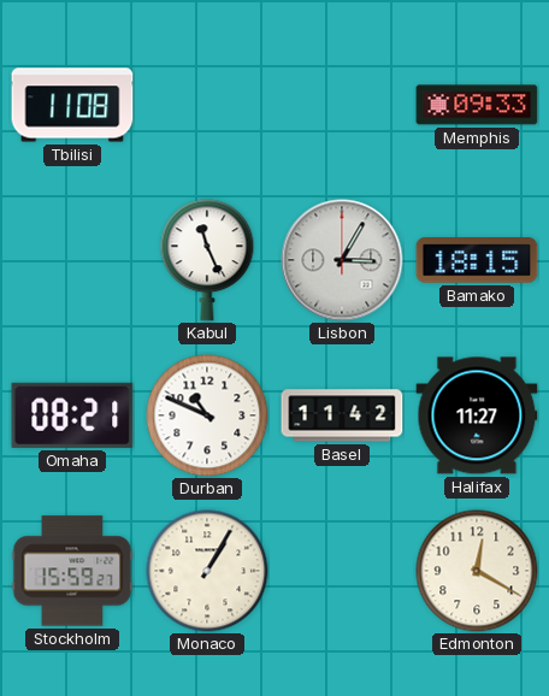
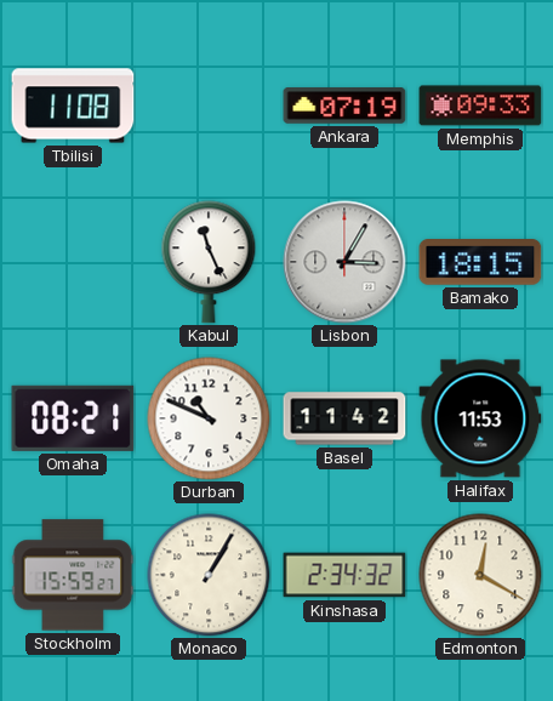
Ankara: none -> 07:19 (344, 106)
Halifax: 11:27 -> 11:53 (480, 418)
Kinshasa: none -> 2:34 (344, 575)
